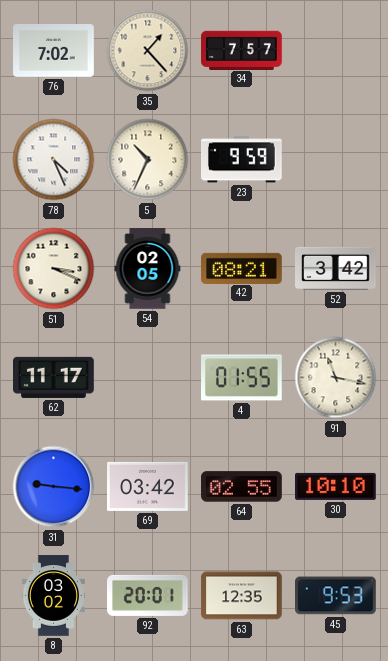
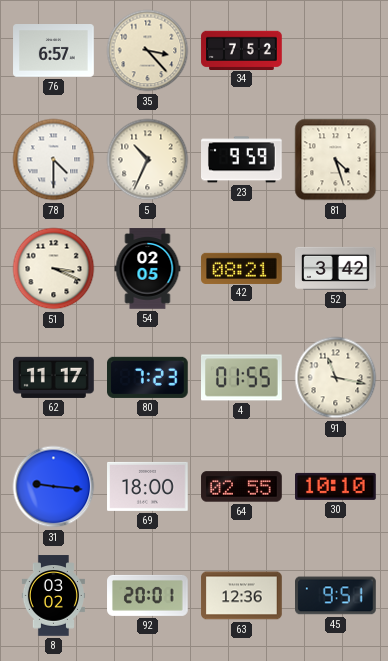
76: 7:02 -> 6:57 (54, 51)
35: 1:23 -> 3:23 (148, 51)
34: 7:57 -> 7:52 (242, 50)
78: 4:26 -> 4:30 (54, 160)
81: none -> 4:27 (336, 160)
80: none -> 7:23 (148, 377)
69: 03:42 -> 18:00 (148, 486)
63: 12:35 -> 12:36 (242, 596)
45: 9:53 -> 9:51 (336, 596)
